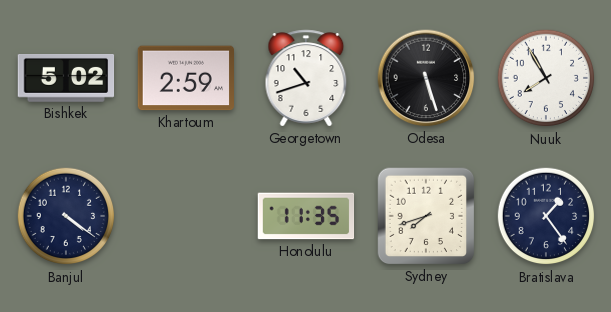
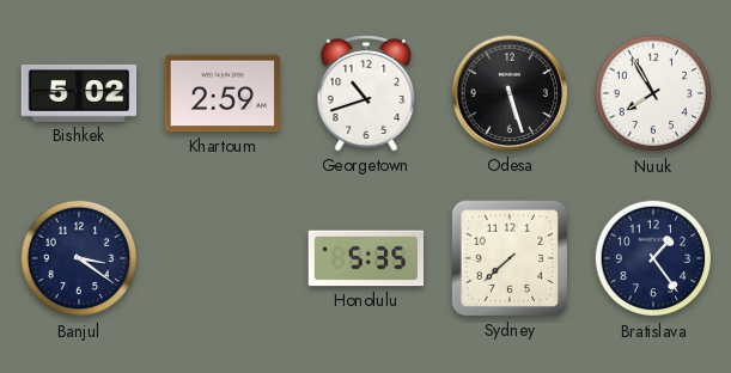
Banjul: 4:21 -> 3:21 (79, 258)
Honolulu: 11:35 -> 5:35 (366, 258)
Sydney: 7:42 -> 7:38 (510, 258)
